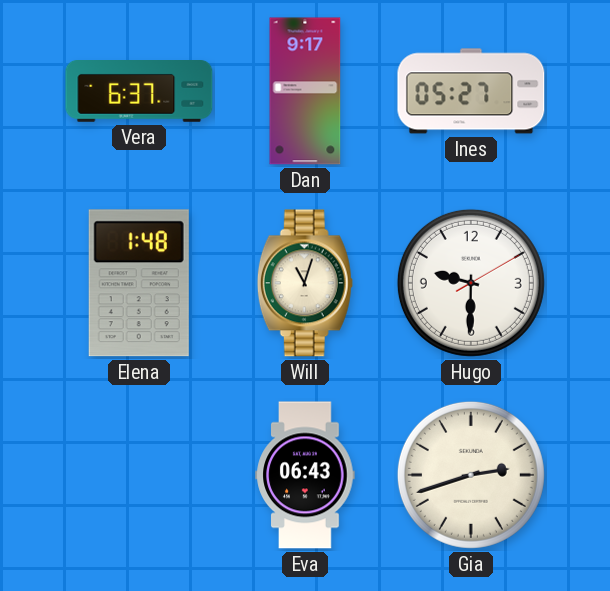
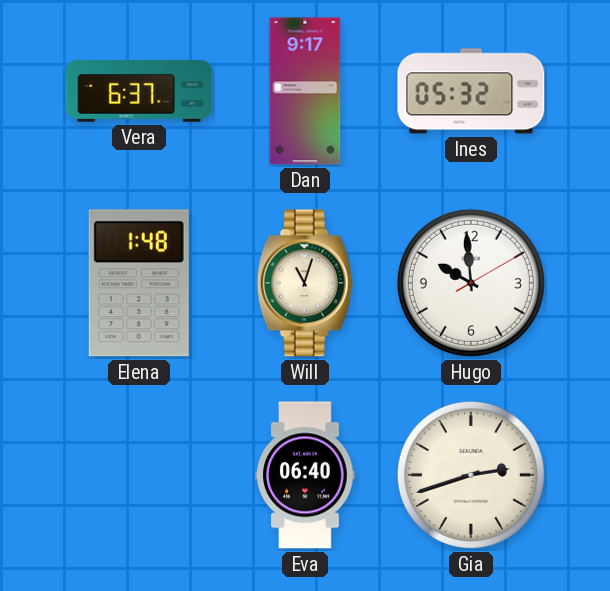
Ines: 05:27 -> 05:32 (471, 91)
Hugo: 9:30 -> 9:59 (471, 283)
Eva: 06:43 -> 06:40 (305, 475)
